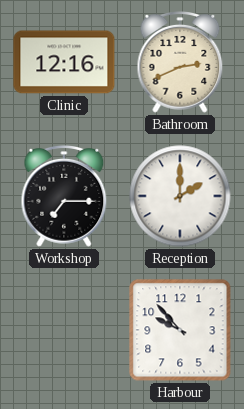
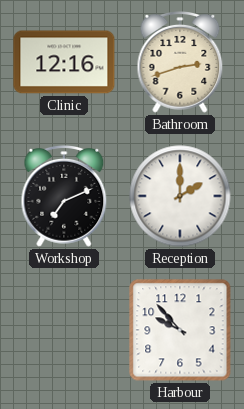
Bathroom: 2:41 -> 2:42 (180, 63)
Workshop: 7:15 -> 7:11 (64, 197)
